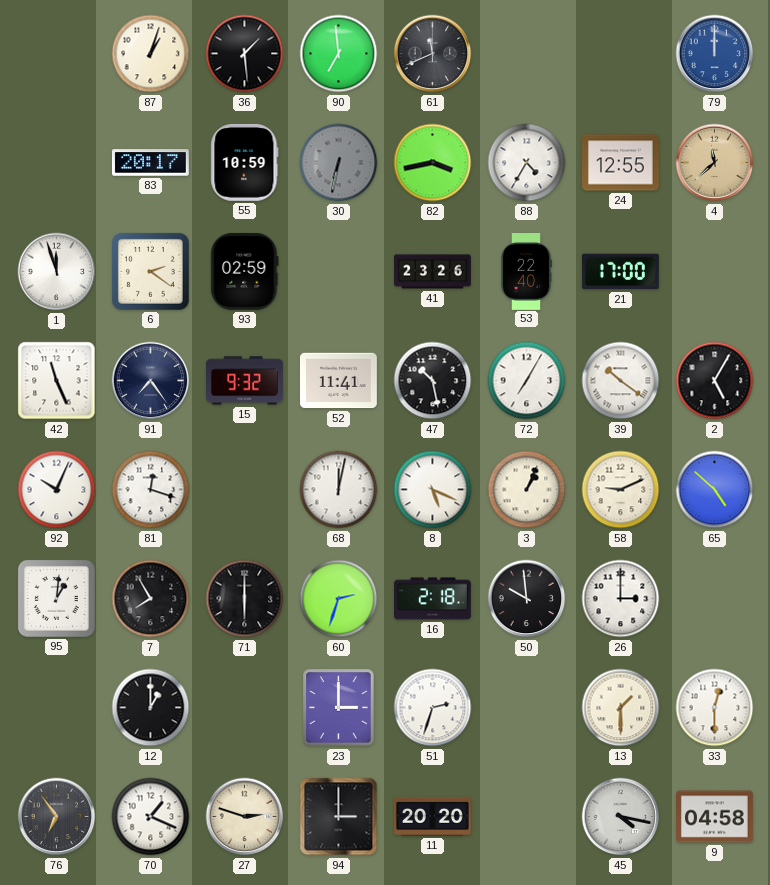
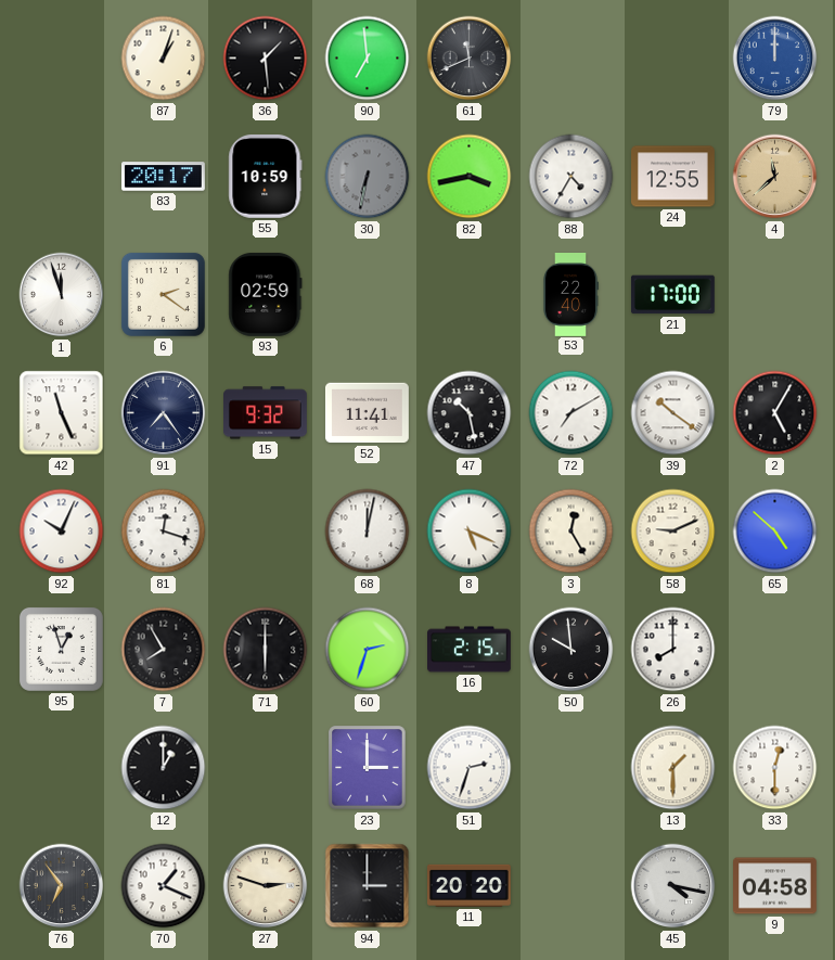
41: 23:26 -> none (433, 272)
72: 7:05 -> 7:10 (571, 413)
3: 1:04 -> 12:25 (571, 532)
95: 1:01 -> 12:57 (61, 649)
16: 2:18 -> 2:15 (470, 650)
26: 3:00 -> 8:00 (673, 650)
